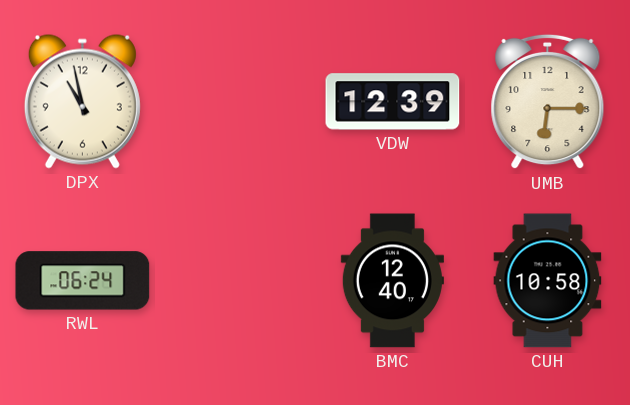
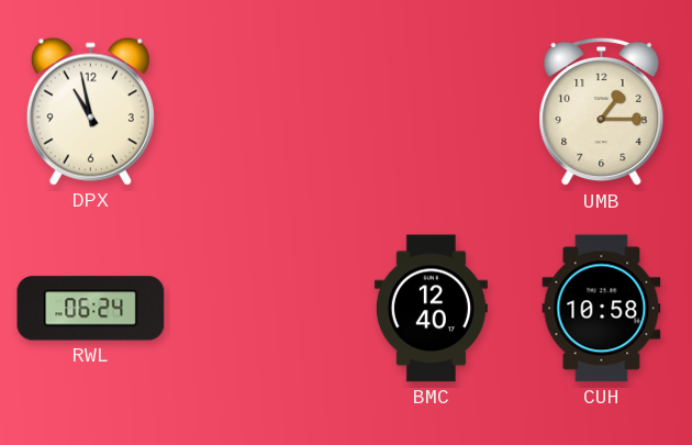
VDW: 12:39 -> none (393, 102)
UMB: 6:15 -> 1:15 (602, 112)
